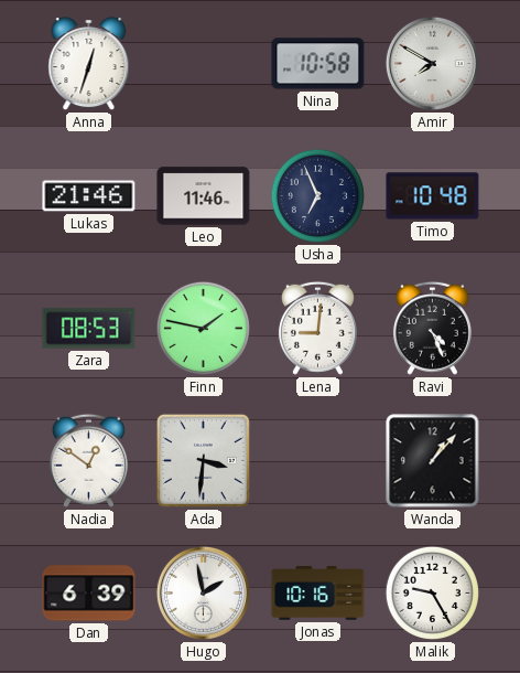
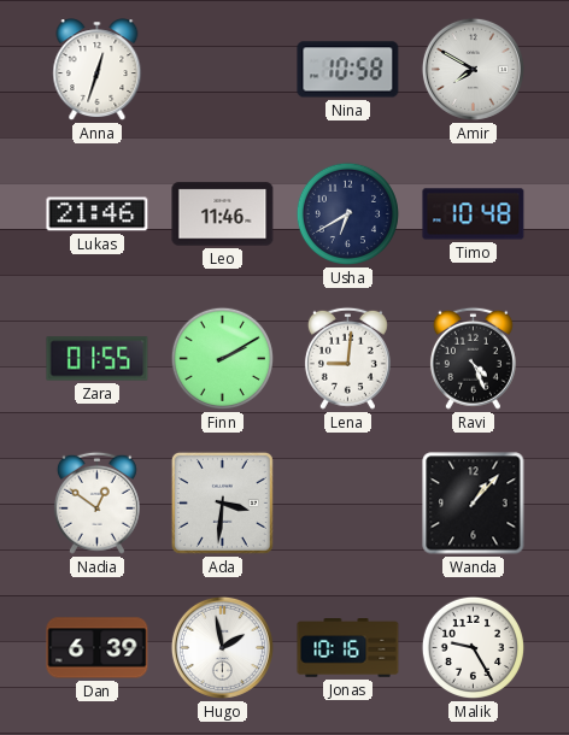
Usha: 6:56 -> 6:40 (347, 213)
Zara: 08:53 -> 01:55 (98, 359)
Finn: 1:47 -> 2:10 (222, 358)
